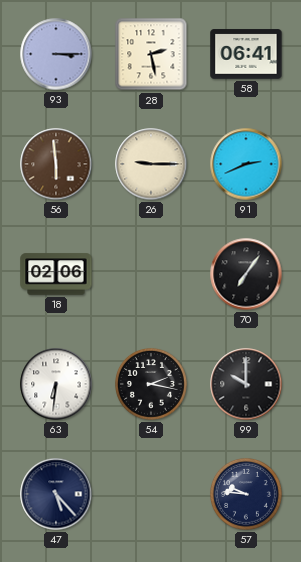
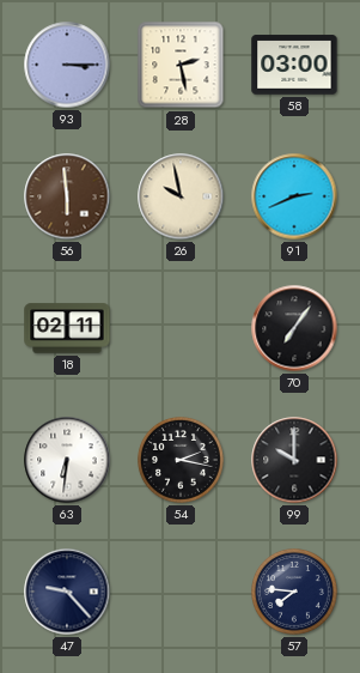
58: 06:41 -> 03:00 (294, 65)
26: 9:15 -> 9:58 (181, 196)
18: 02:06 -> 02:11 (67, 328)
47: 5:23 -> 9:23 (67, 592)
57: 9:46 -> 7:46 (295, 593)
